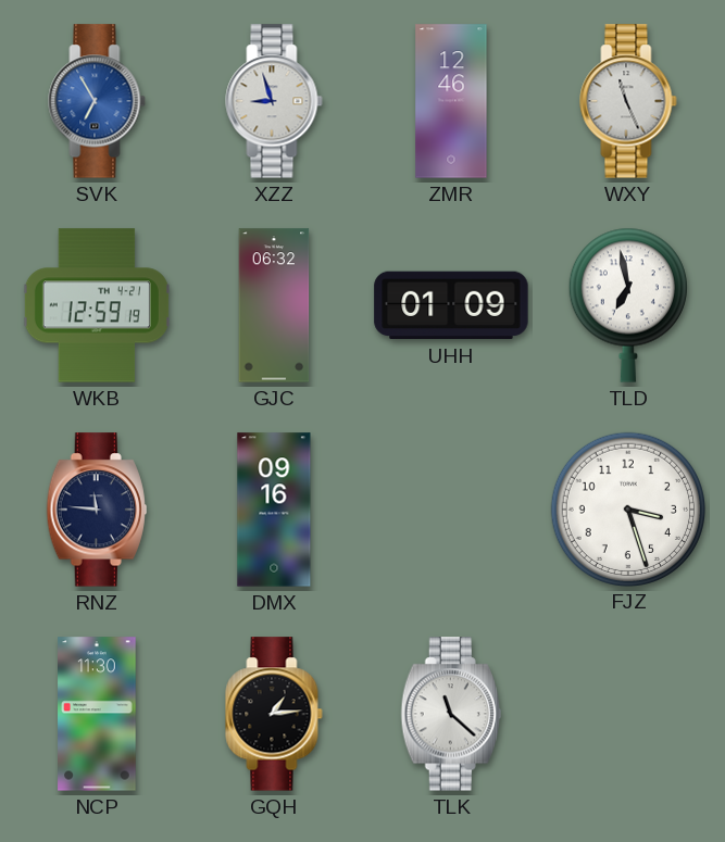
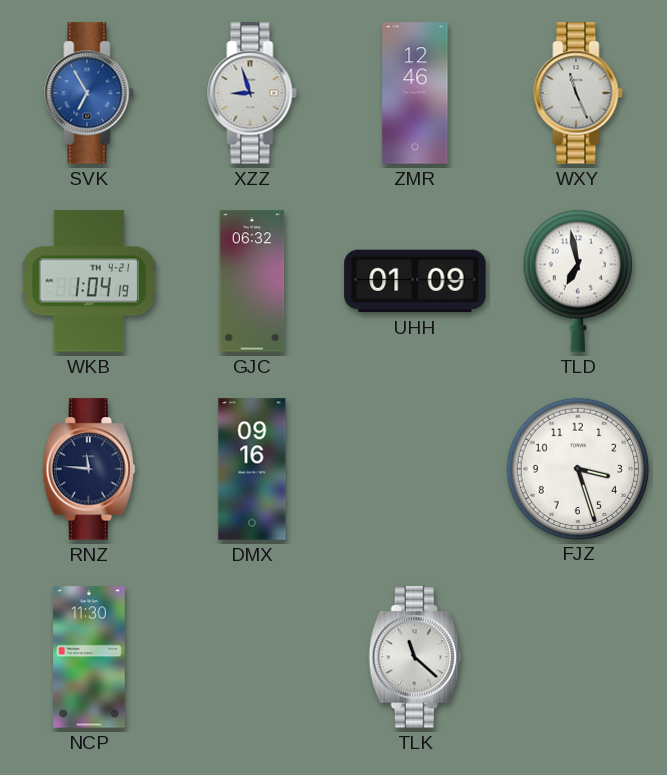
WKB: 12:59 -> 1:04 (89, 281)
GQH: 1:14 -> none (274, 714)
